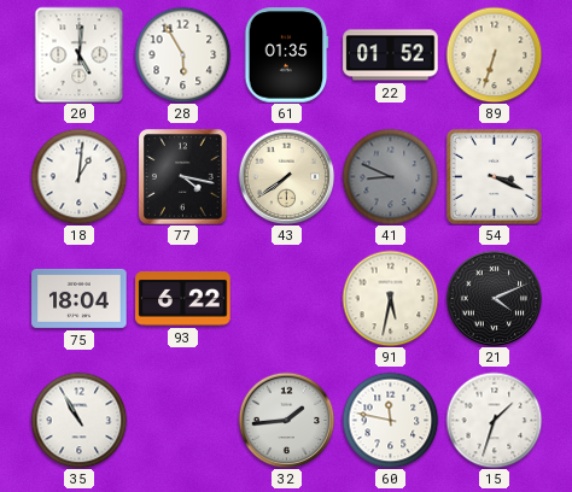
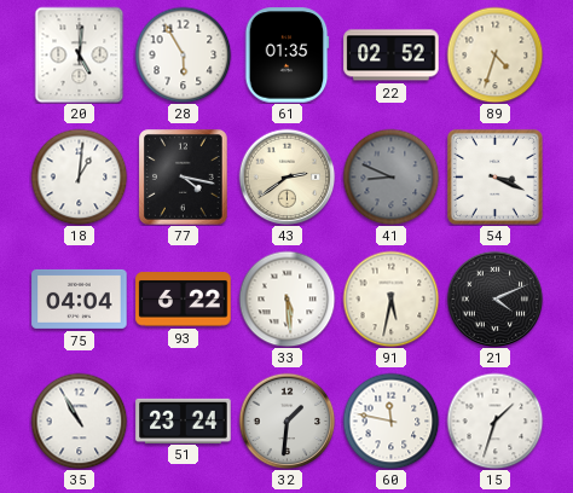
22: 01:52 -> 02:52 (392, 56)
89: 6:33 -> 4:33 (494, 54)
43: 7:39 -> 2:39 (286, 176)
75: 18:04 -> 04:04 (80, 298)
33: none -> 5:29 (286, 298)
51: none -> 23:24 (184, 420)
32: 1:44 -> 1:31 (286, 420)
